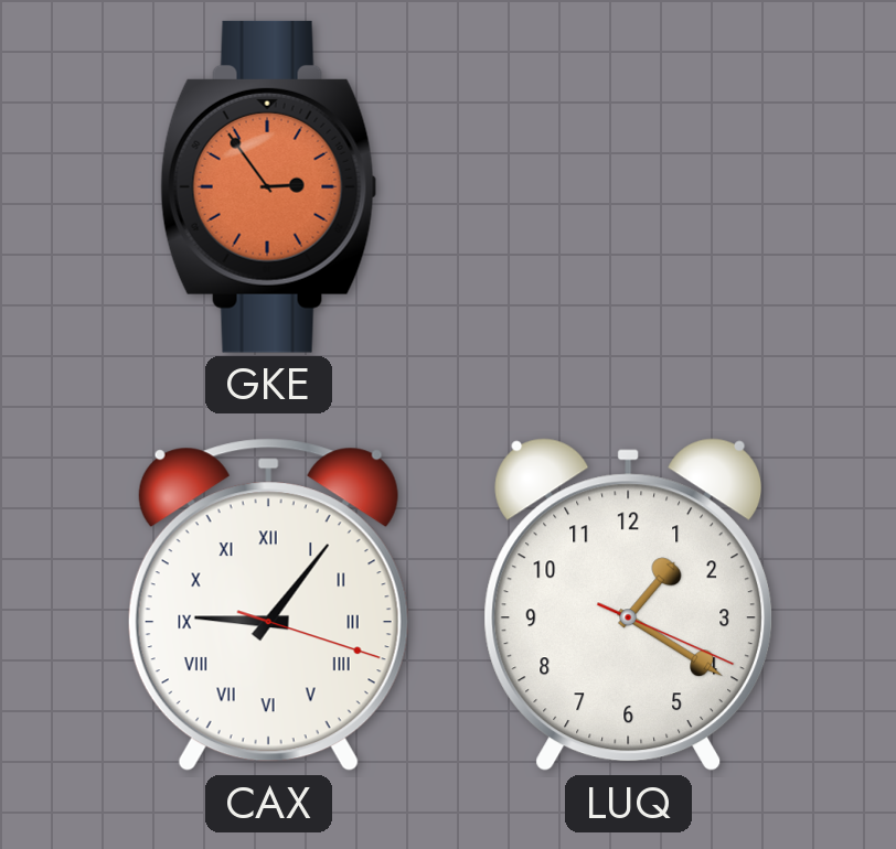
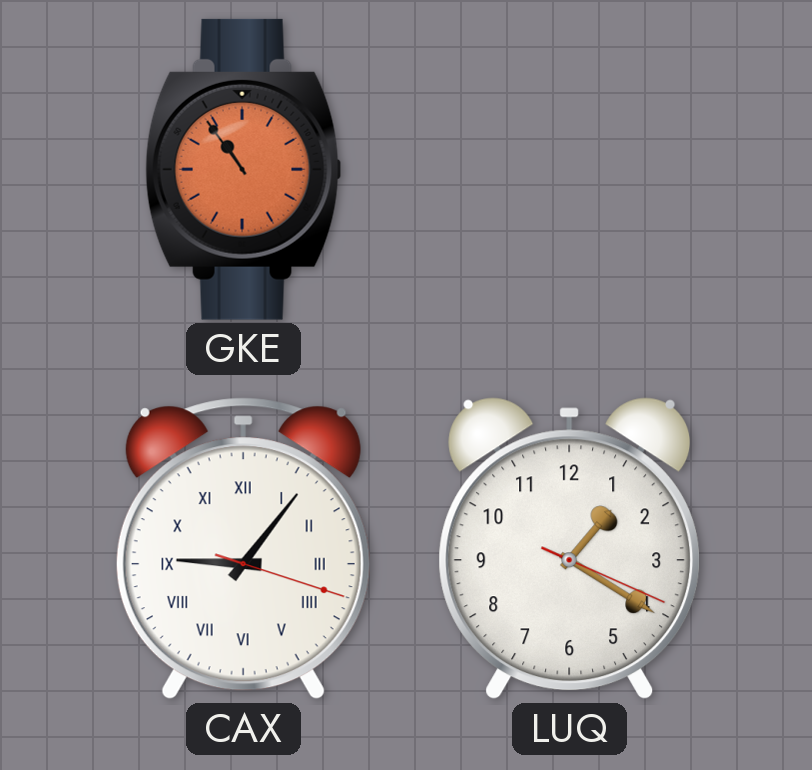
GKE: 2:54 -> 10:54 (244, 169)
